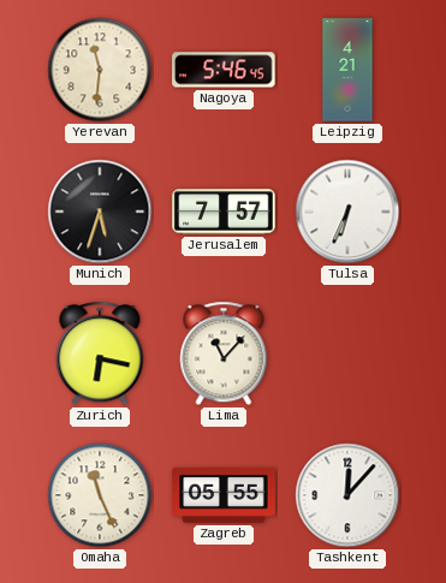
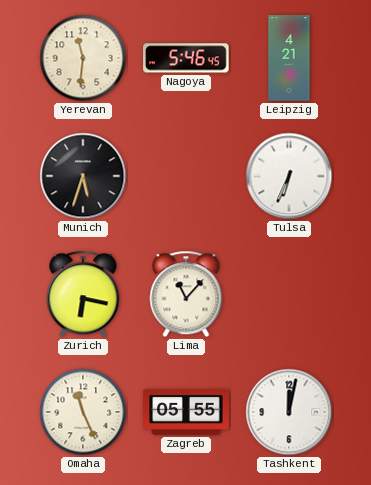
Jerusalem: 7:57 -> none (224, 212)
Tashkent: 12:07 -> 12:02 (289, 412)
